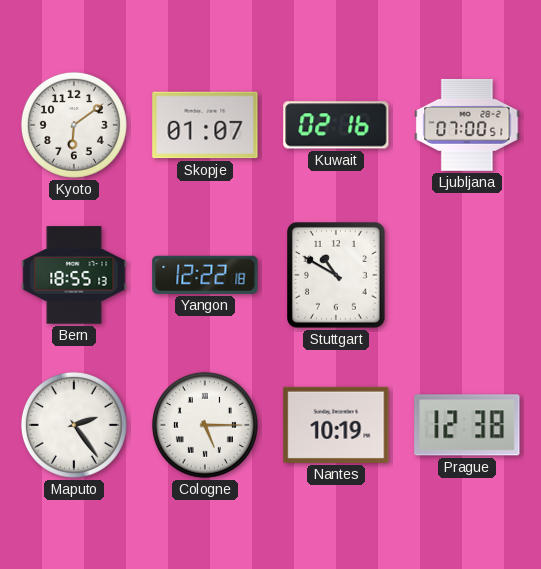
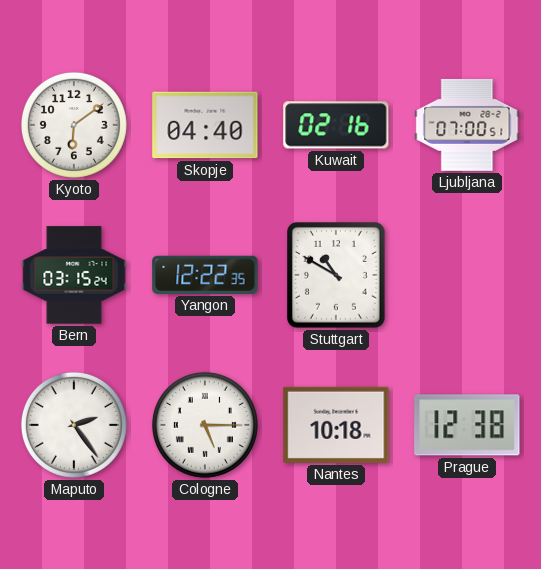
Skopje: 01:07 -> 04:40 (205, 125)
Bern: 18:55 -> 03:15 (74, 275)
Yangon: 12:22:18 -> 12:22:35 (205, 275)
Nantes: 10:19 -> 10:18 (336, 425)
